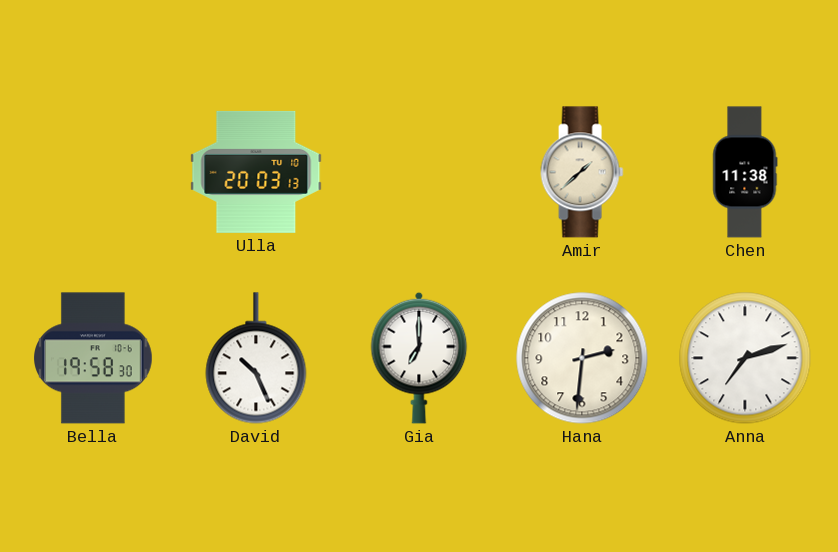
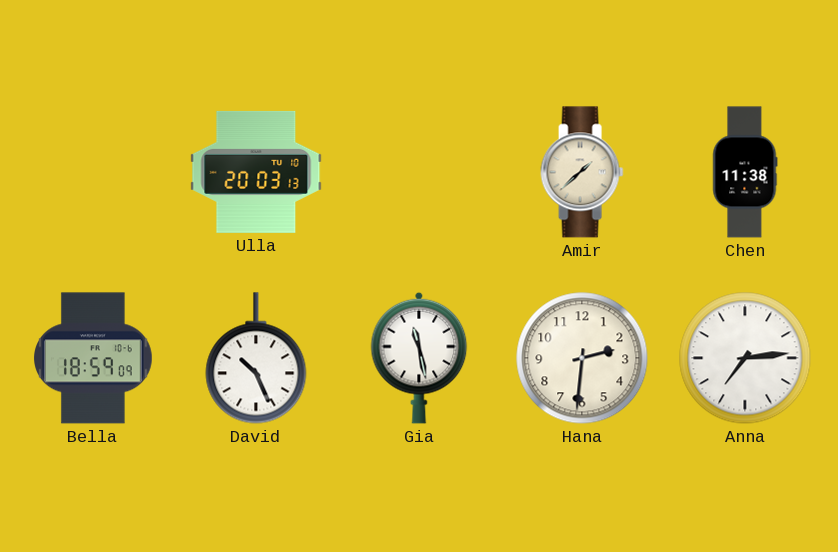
Bella: 19:58 -> 18:59 (94, 358)
Gia: 7:00 -> 11:28 (419, 358)
Anna: 7:12 -> 7:14 (745, 358)
